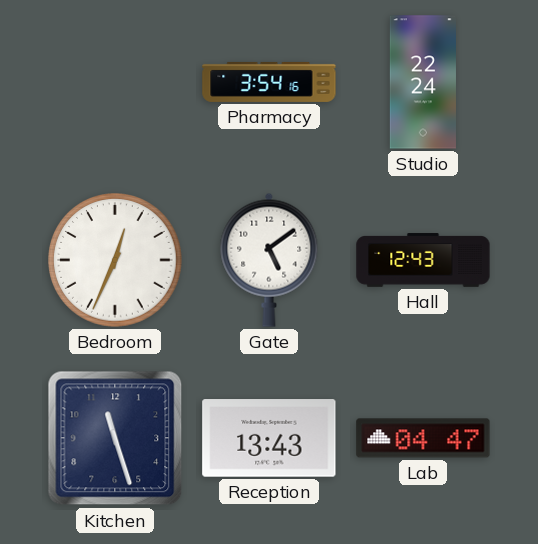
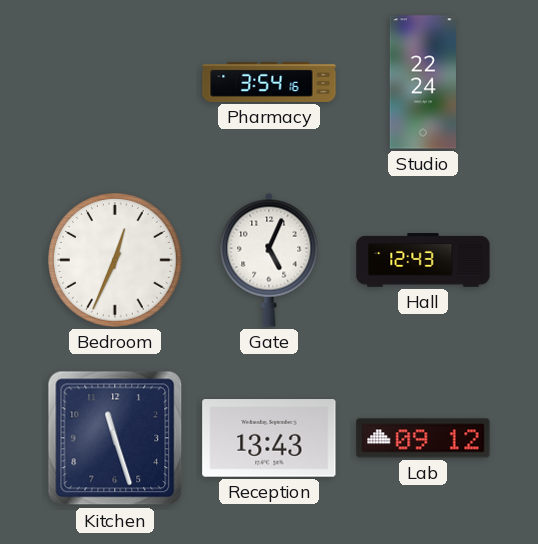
Gate: 5:09 -> 5:04 (269, 260)
Lab: 04:47 -> 09:12 (423, 438)
